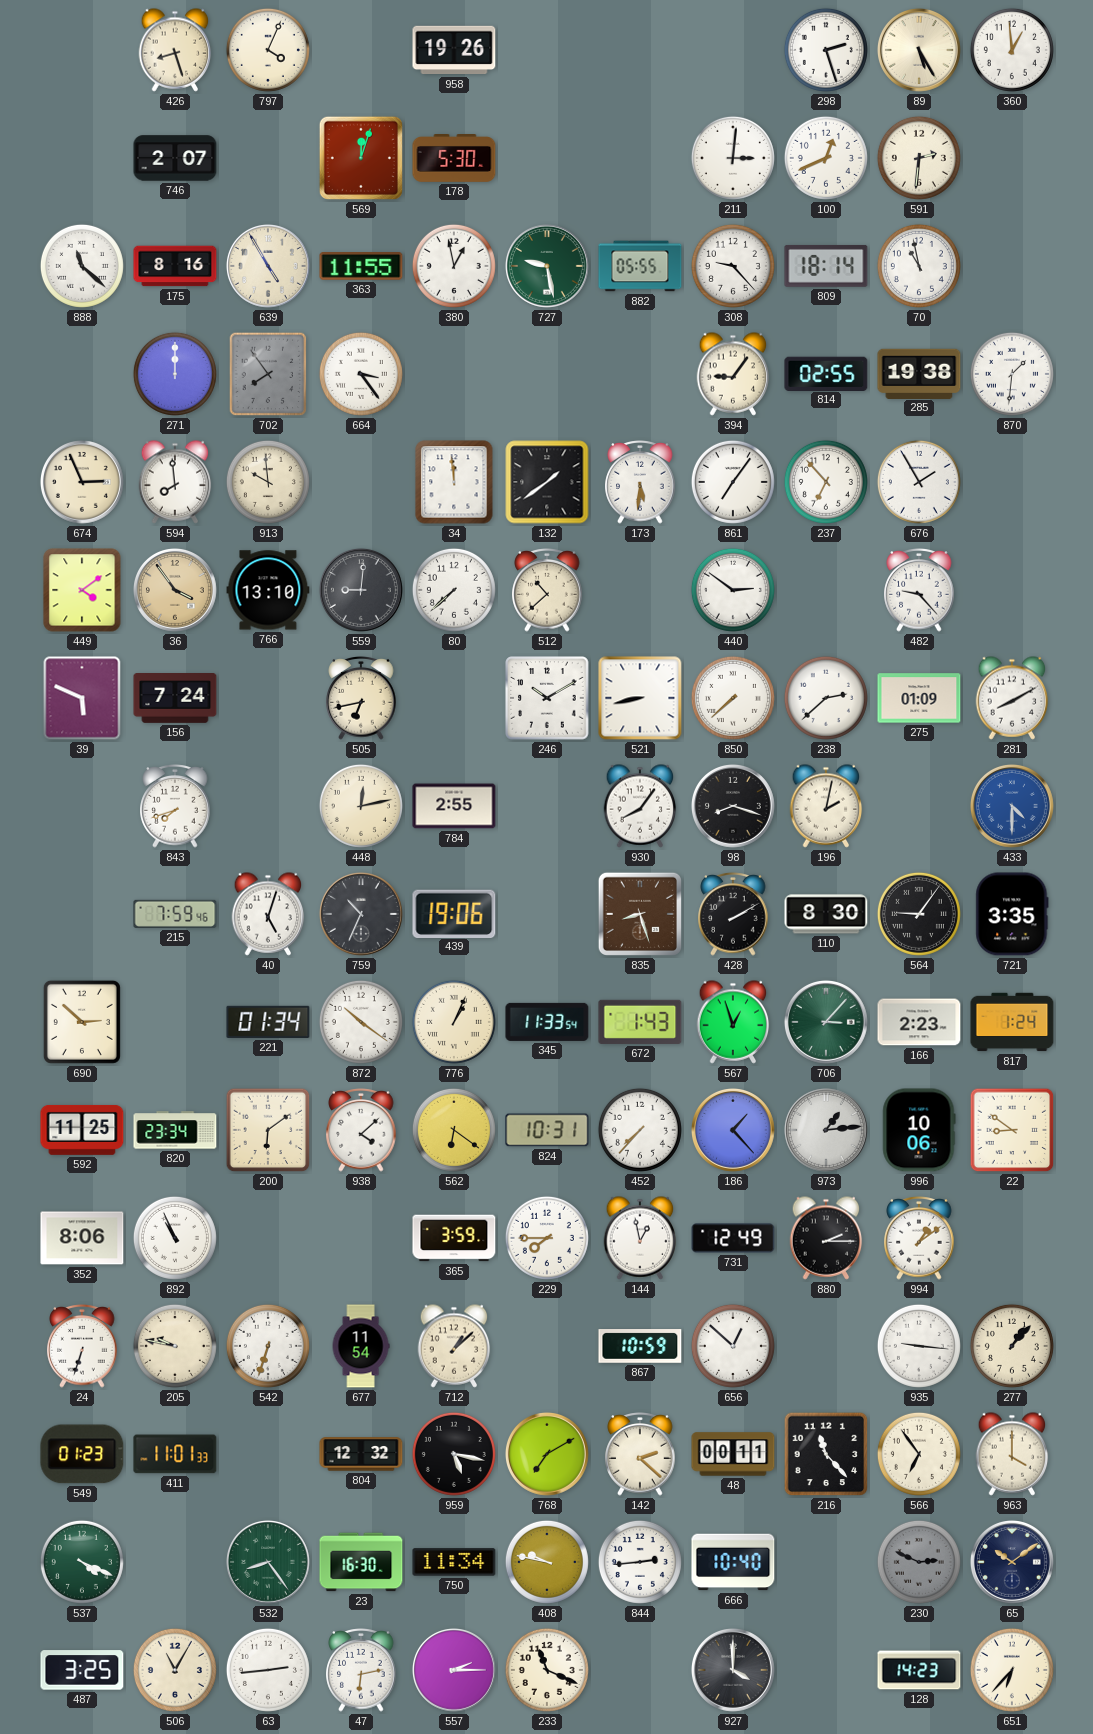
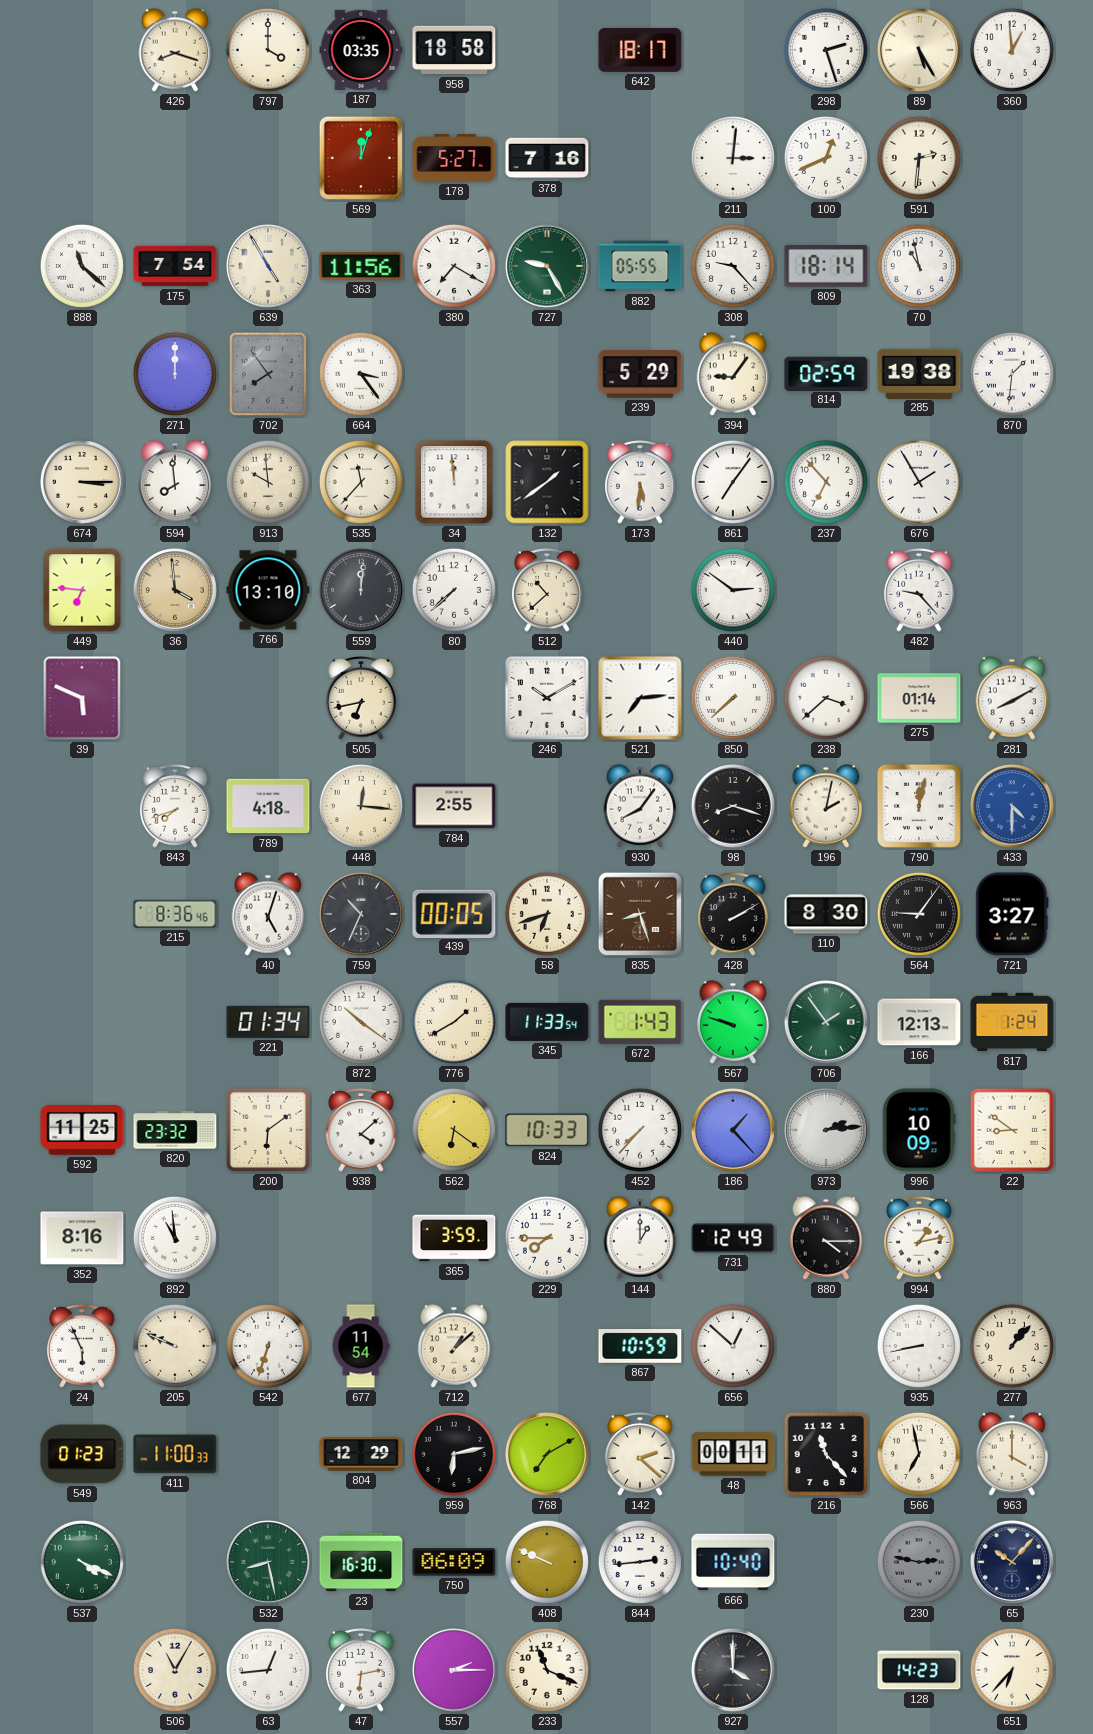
426: 8:27 -> 8:18 (175, 50)
797: 4:04 -> 4:00 (268, 50)
187: none -> 03:35 (361, 50)
958: 19:26 -> 18:58 (454, 50)
642: none -> 18:17 (640, 50)
746: 2:07 -> none (175, 158)
178: 5:30 -> 5:27 (454, 159)
378: none -> 7:16 (547, 158)
175: 8:16 -> 7:54 (175, 266)
363: 11:55 -> 11:56 (361, 267)
380: 12:58 -> 7:20 (454, 266)
727: 9:28 -> 9:25 (547, 266)
239: none -> 5:29 (640, 375)
814: 02:55 -> 02:59 (826, 373)
674: 2:56 -> 3:15 (82, 482)
535: none -> 11:37 (361, 482)
449: 4:09 -> 6:46 (82, 590)
36: 3:54 -> 3:59 (175, 590)
559: 9:01 -> 12:01 (361, 590)
156: 7:24 -> none (175, 699)
521: 8:43 -> 7:14 (640, 698)
238: 2:38 -> 3:38 (826, 698)
275: 01:09 -> 01:14 (919, 698)
789: none -> 4:18 (268, 806)
448: 12:13 -> 12:16 (361, 806)
790: none -> 12:02 (919, 806)
215: 7:59 -> 8:36 (175, 914)
439: 19:06 -> 00:05 (454, 913)
58: none -> 6:42 (547, 914)
721: 3:35 -> 3:27 (1012, 914)
690: 2:52 -> none (82, 1022)
776: 1:04 -> 1:40 (454, 1022)
567: 12:57 -> 9:48 (733, 1022)
706: 3:07 -> 1:54 (826, 1022)
166: 2:23 -> 12:13 (919, 1022)
820: 23:34 -> 23:32 (175, 1130)
824: 10:31 -> 10:33 (547, 1130)
973: 1:14 -> 2:14 (826, 1130)
996: 10:06 -> 10:09 (919, 1130)
352: 8:06 -> 8:16 (82, 1238)
892: 10:56 -> 10:59 (175, 1238)
144: 12:58 -> 1:00 (640, 1238)
880: 2:15 -> 4:15 (826, 1238)
994: 1:09 -> 1:13 (919, 1238)
24: 6:33 -> 5:56 (82, 1346)
205: 9:47 -> 9:49 (175, 1346)
935: 9:16 -> 8:43 (919, 1346)
411: 11:01 -> 11:00 (175, 1454)
804: 12:32 -> 12:29 (361, 1454)
959: 5:17 -> 6:13 (454, 1454)
566: 6:54 -> 6:58 (919, 1454)
532: 8:24 -> 8:28 (268, 1562)
750: 11:34 -> 06:09 (454, 1562)
408: 9:47 -> 9:49 (547, 1562)
230: 2:49 -> 2:47 (919, 1562)
65: 10:09 -> 10:07 (1012, 1562)
487: 3:25 -> none (82, 1670)
63: 2:44 -> 12:44 (268, 1670)
